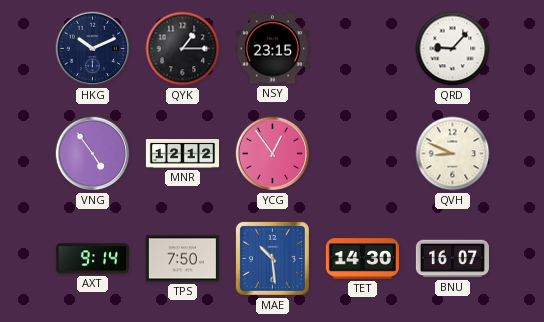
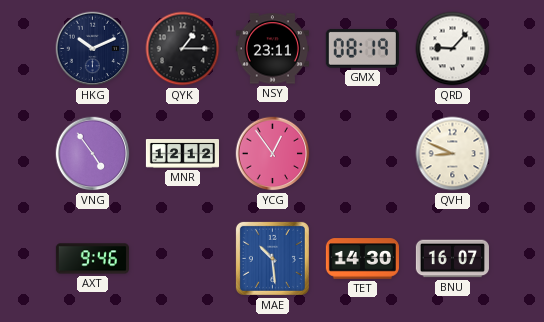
NSY: 23:15 -> 23:11 (272, 49)
GMX: none -> 08:19 (362, 48)
AXT: 9:14 -> 9:46 (92, 259)
TPS: 7:50 -> none (182, 259)
